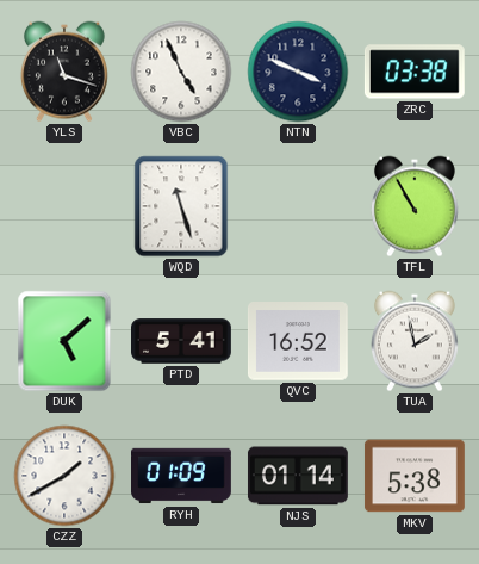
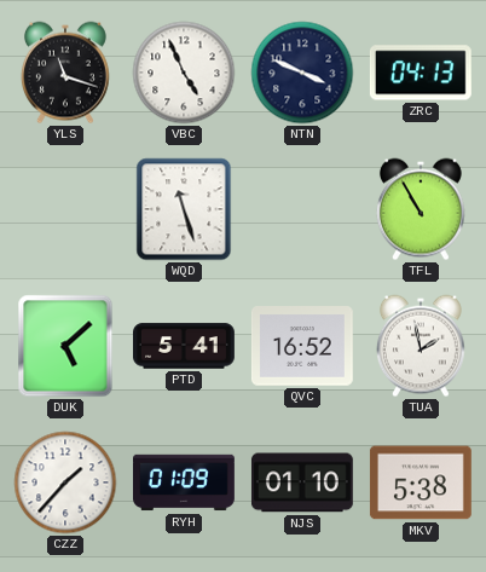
ZRC: 03:38 -> 04:13 (421, 73)
CZZ: 1:40 -> 1:37 (65, 483)
NJS: 01:14 -> 01:10 (302, 483)
